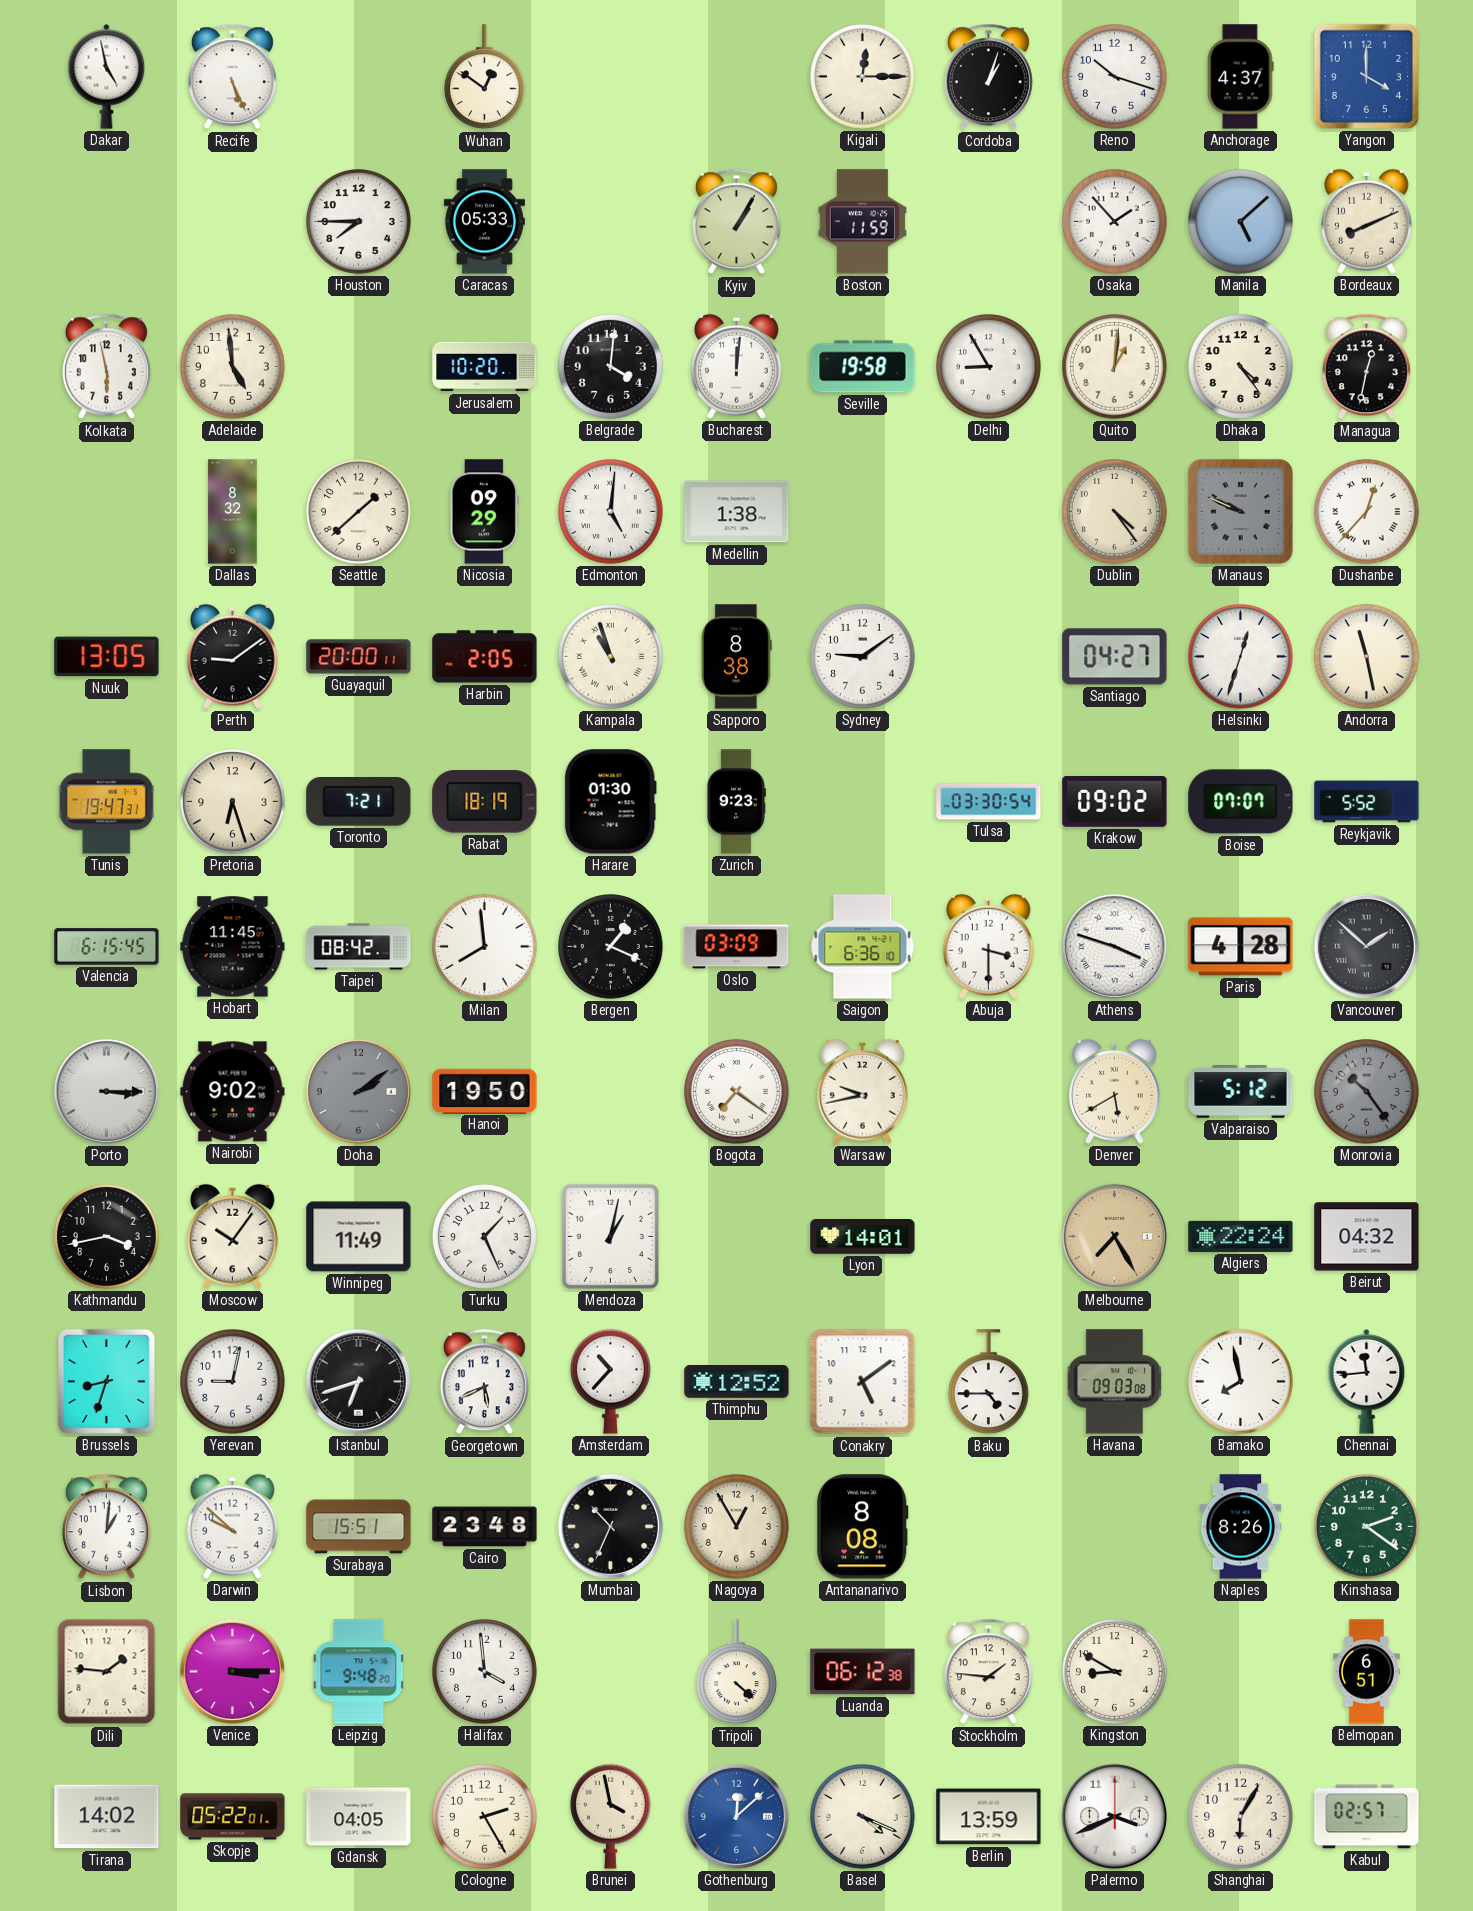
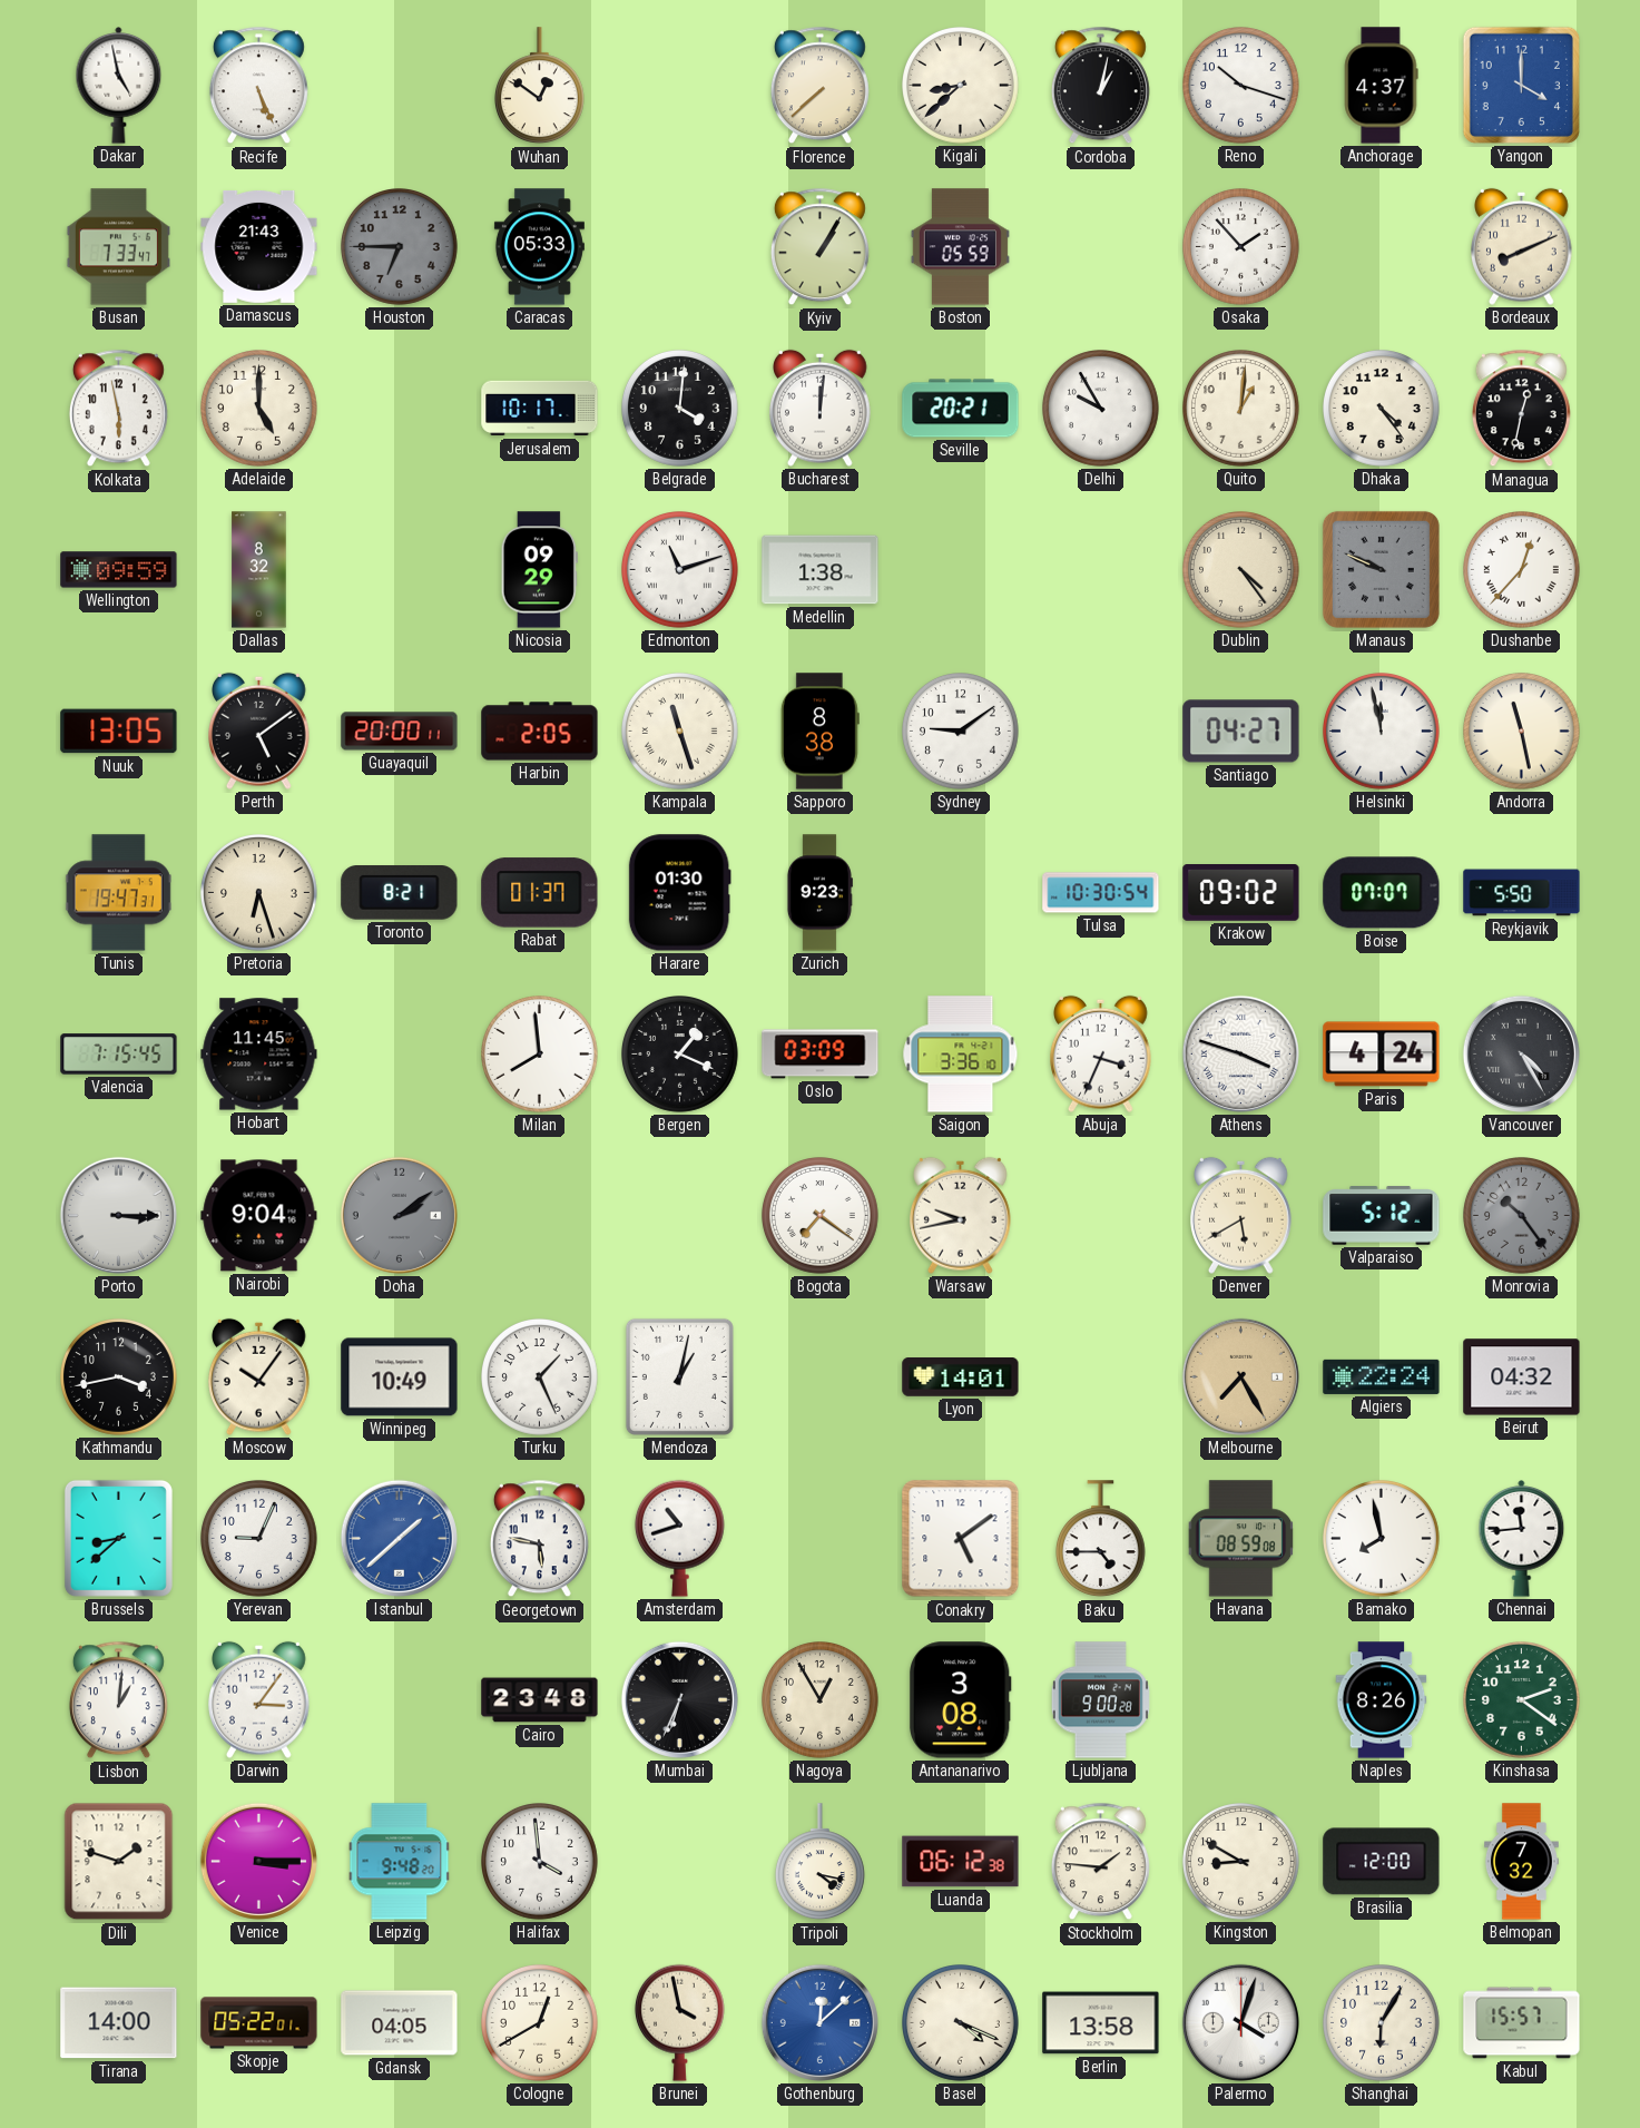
Florence: none -> 7:38 (819, 86)
Kigali: 12:15 -> 8:38 (961, 86)
Cordoba: 1:03 -> 1:02 (1100, 86)
Busan: none -> 7:33 (118, 247)
Damascus: none -> 21:43 (259, 246)
Houston: 7:45 -> 6:45 (400, 247)
Houston dial: white -> grey (400, 247)
Boston: 11:59 -> 05:59 (960, 247)
Manila: 5:08 -> none (1241, 222)
Adelaide: 4:59 -> 5:00 (259, 409)
Jerusalem: 10:20 -> 10:17 (540, 409)
Seville: 19:58 -> 20:21 (961, 409)
Delhi: 8:55 -> 9:55 (1101, 409)
Wellington: none -> 09:59 (119, 570)
Seattle: 1:38 -> none (359, 512)
Edmonton: 5:01 -> 11:12 (680, 570)
Perth: 9:09 -> 5:09 (259, 730)
Kampala: 10:57 -> 11:27 (680, 732)
Helsinki: 12:33 -> 11:58 (1382, 732)
Toronto: 7:21 -> 8:21 (400, 893)
Rabat: 18:19 -> 01:37 (540, 893)
Tulsa: 03:30 -> 10:30 (1101, 893)
Reykjavik: 5:52 -> 5:50 (1522, 893)
Valencia: 6:15 -> 7:15 (119, 1055)
Taipei: 08:42 -> none (359, 947)
Saigon: 6:36 -> 3:36 (961, 1055)
Abuja: 3:30 -> 3:34 (1101, 1053)
Paris: 4:28 -> 4:24 (1382, 1055)
Vancouver: 1:52 -> 4:25 (1521, 1053)
Nairobi: 9:02 -> 9:04 (259, 1216)
Hanoi: 19:50 -> none (485, 1091)
Winnipeg: 11:49 -> 10:49 (400, 1377)
Brussels: 8:33 -> 8:38 (118, 1538)
Yerevan: 9:02 -> 9:04 (259, 1539)
Istanbul: 6:42 -> 1:38 (399, 1538)
Istanbul dial: black -> blue (399, 1538)
Georgetown: 5:41 -> 5:47 (539, 1539)
Amsterdam: 10:37 -> 10:42 (679, 1538)
Thimphu: 12:52 -> none (737, 1382)
Havana: 09:03 -> 08:59 (1241, 1539)
Darwin: 9:52 -> 3:06 (259, 1699)
Surabaya: 15:51 -> none (359, 1527)
Mumbai: 10:34 -> 6:34 (679, 1699)
Antananarivo: 8:08 -> 3:08 (961, 1700)
Ljubljana: none -> 9:00 (1100, 1700)
Dili: 1:46 -> 1:48 (119, 1862)
Tripoli: 4:22 -> 4:17 (819, 1862)
Brasilia: none -> 12:00 (1382, 1862)
Belmopan: 6:51 -> 7:32 (1521, 1862)
Tirana: 14:02 -> 14:00 (119, 2023)
Cologne: 2:25 -> 12:40 (540, 2023)
Berlin: 13:59 -> 13:58 (1101, 2023)
Palermo: 3:41 -> 4:03 (1240, 2022)
Kabul: 02:57 -> 15:57 (1522, 2023)
